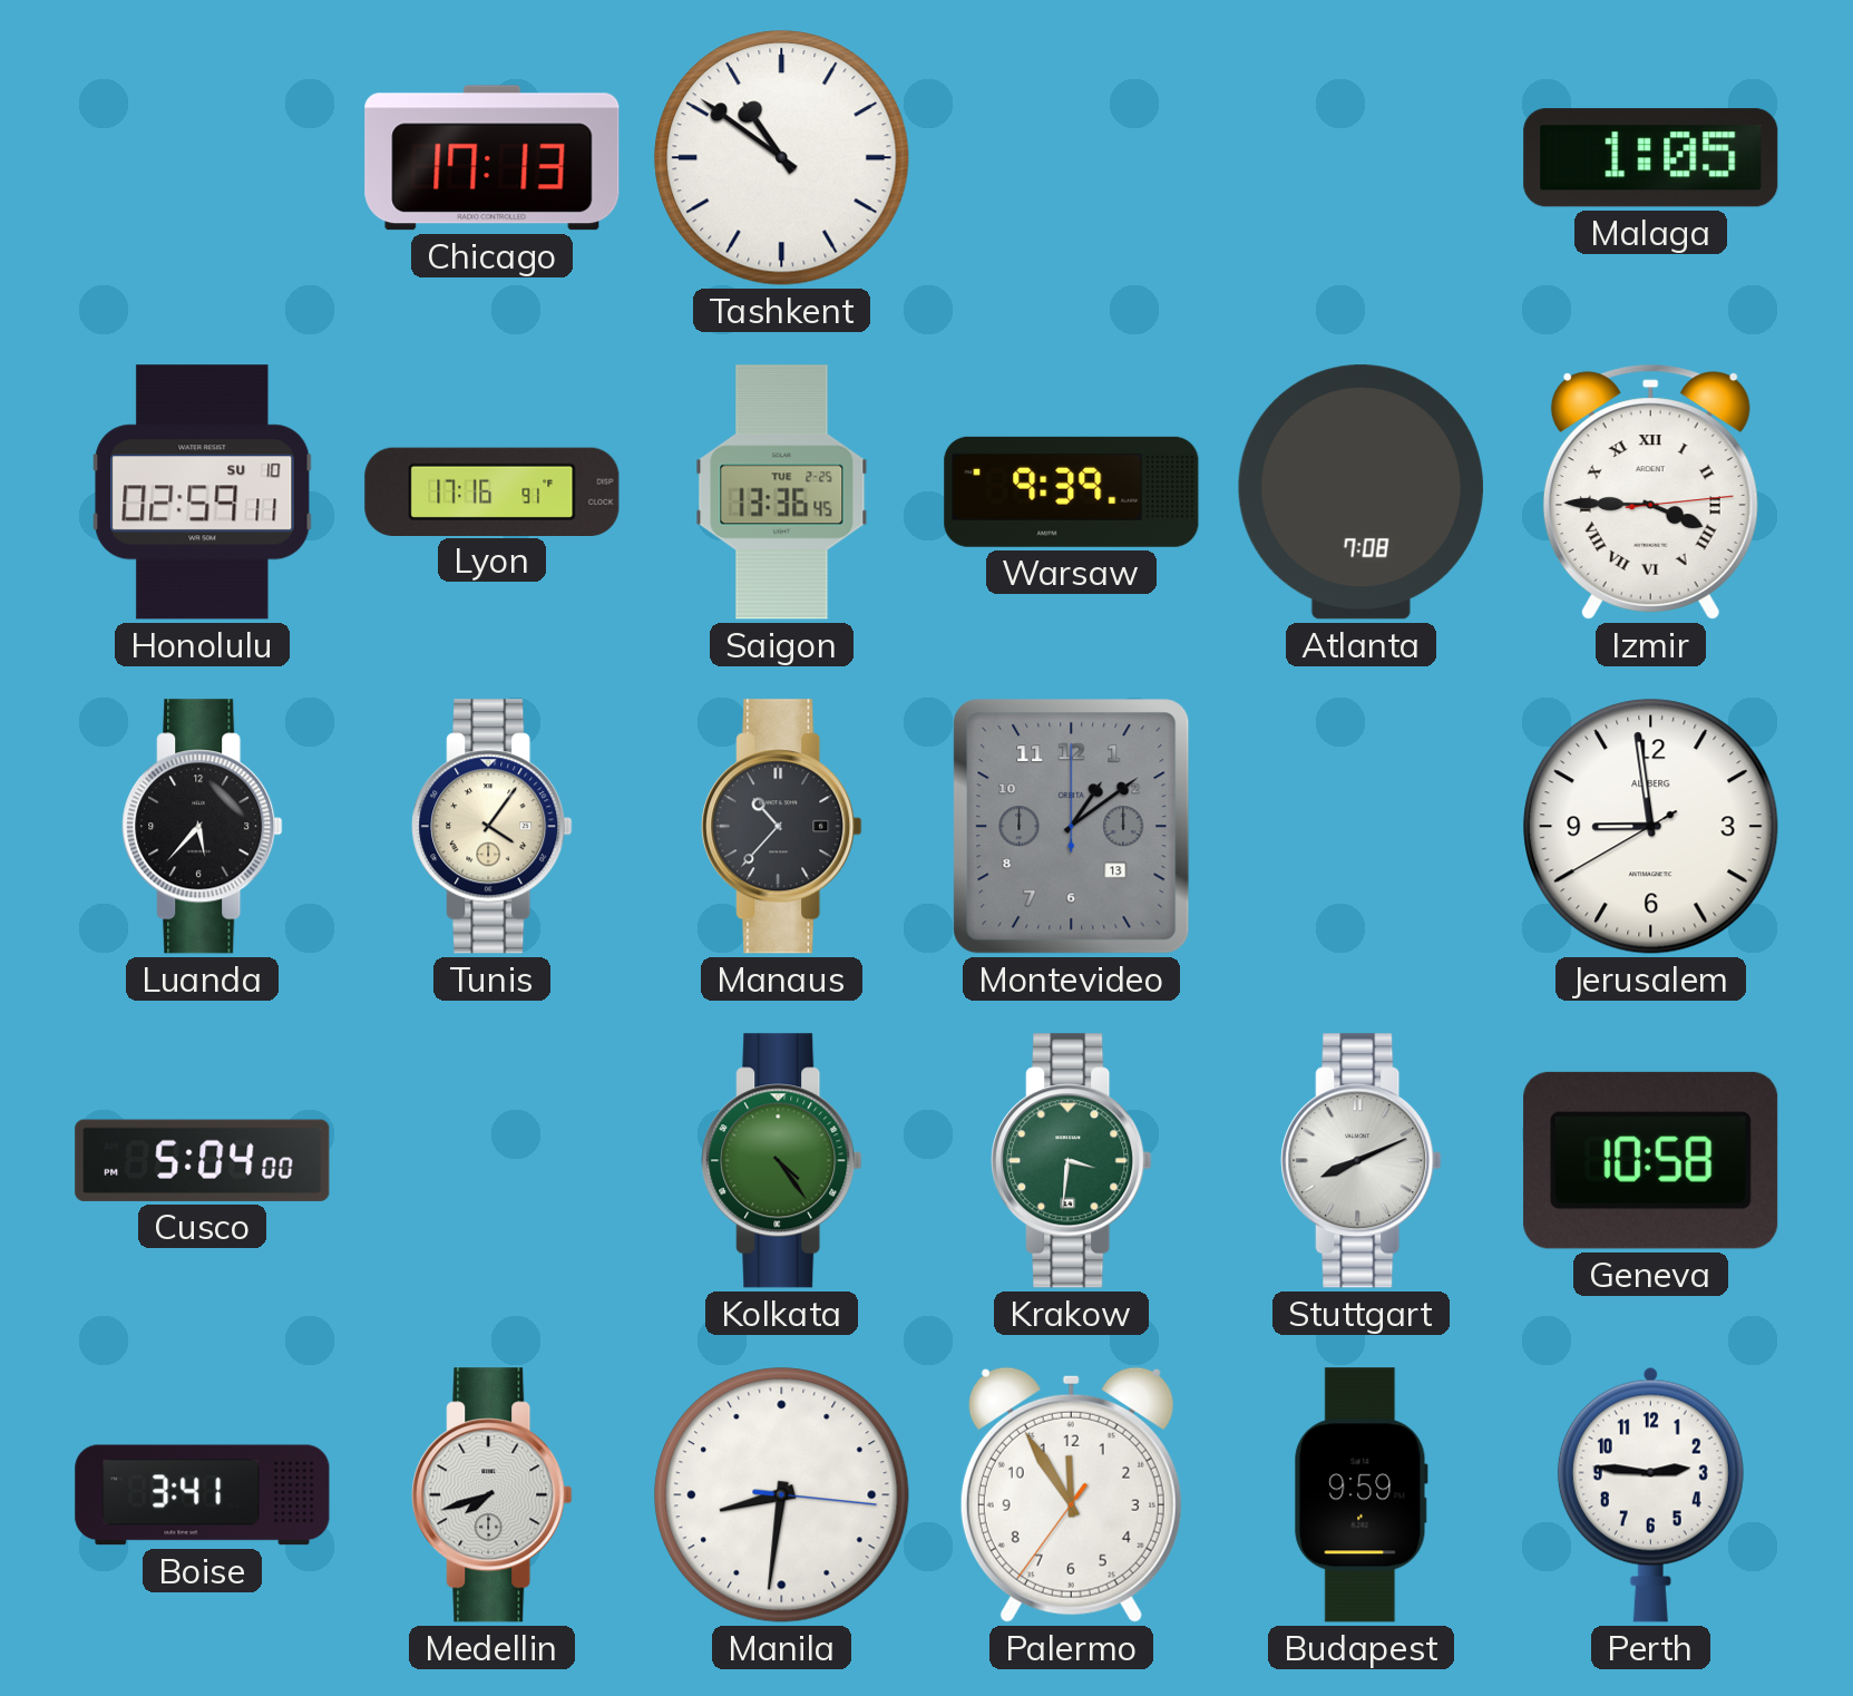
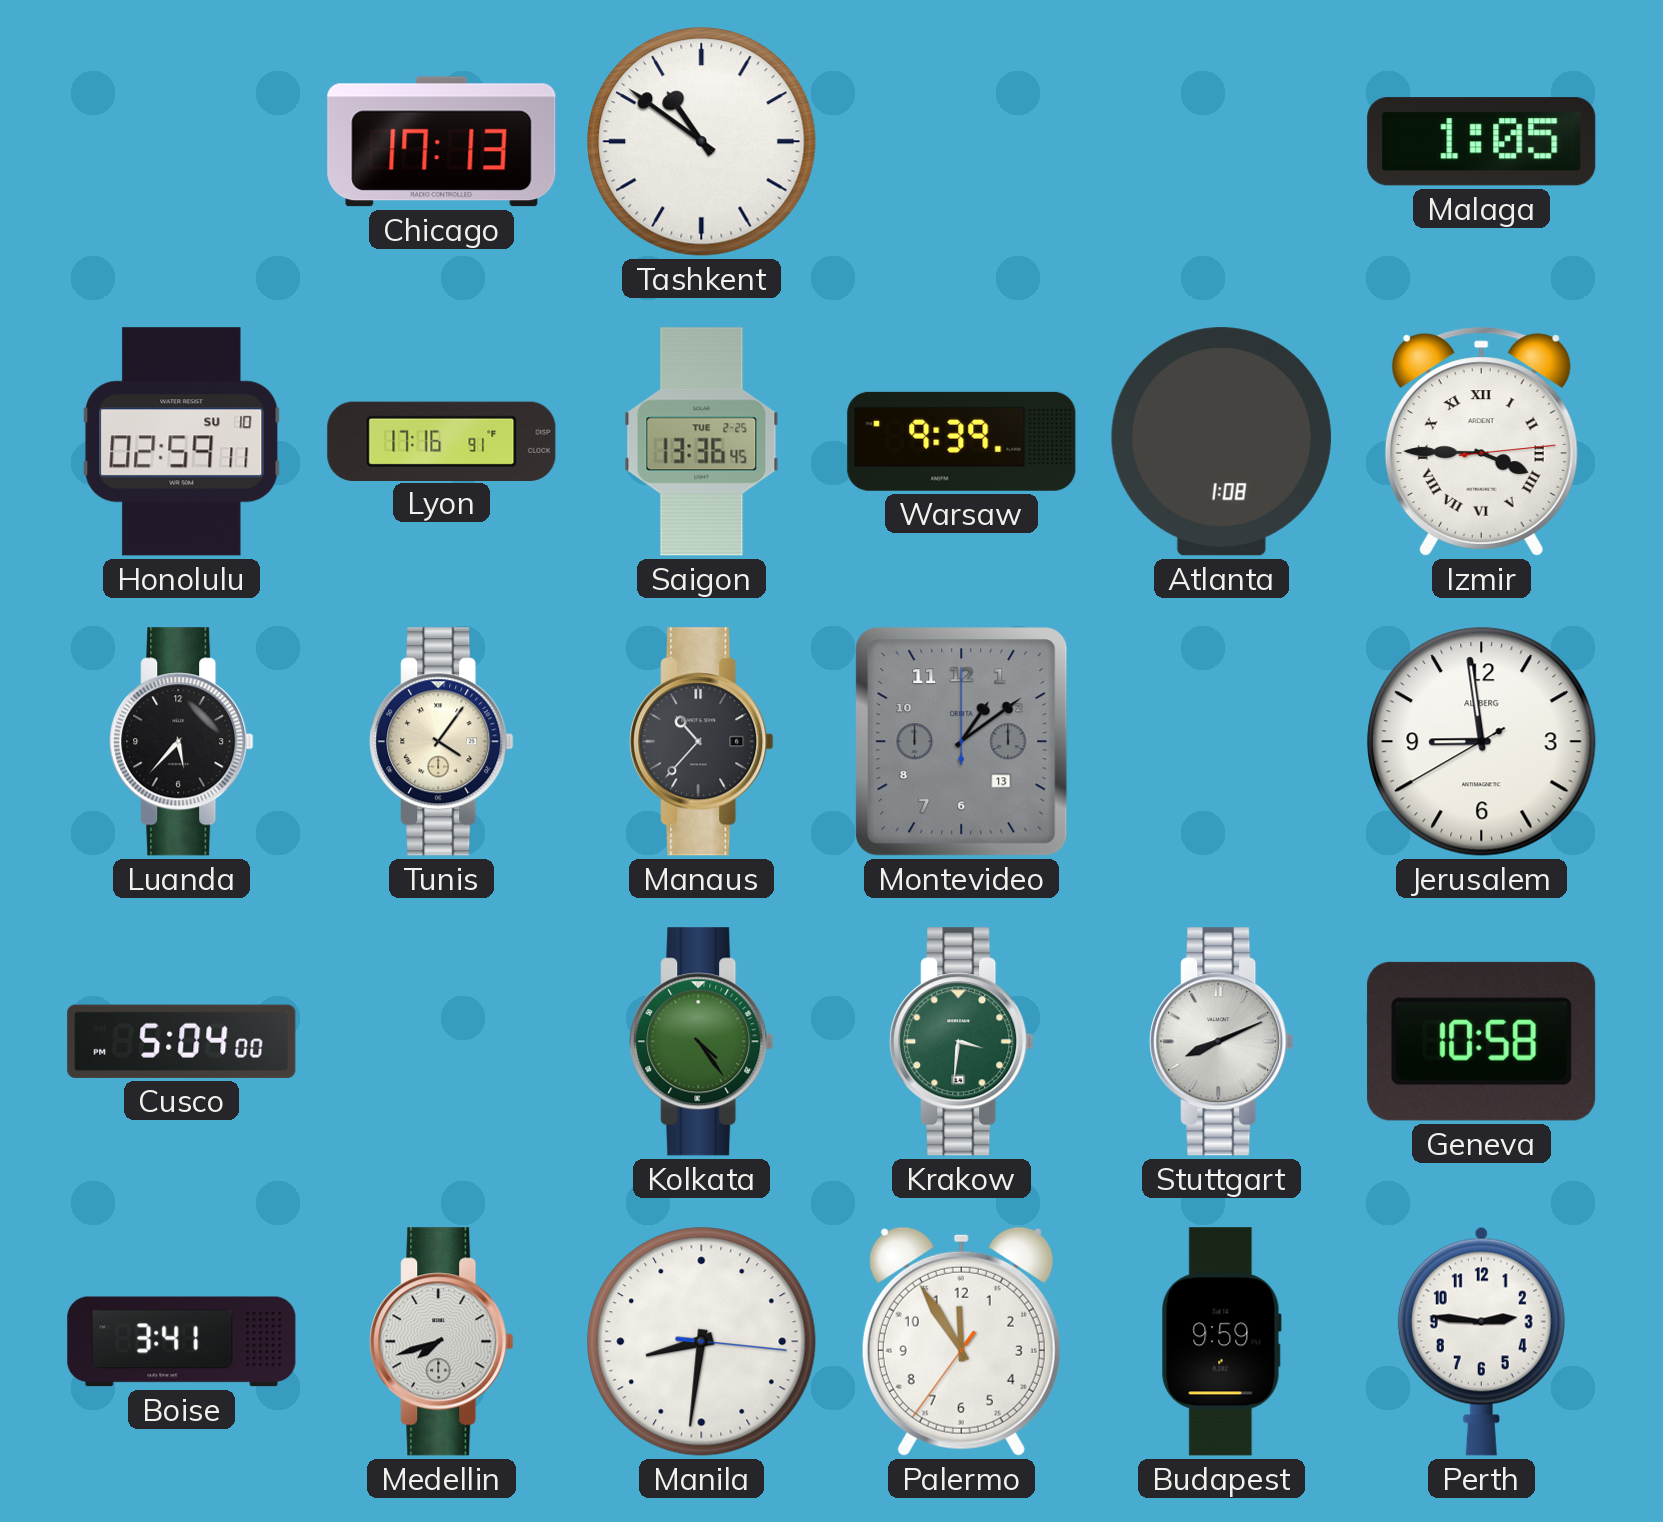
Atlanta: 7:08 -> 1:08 (1221, 442)
